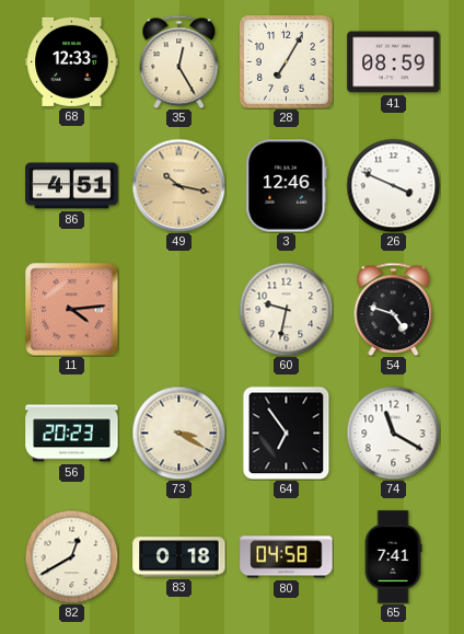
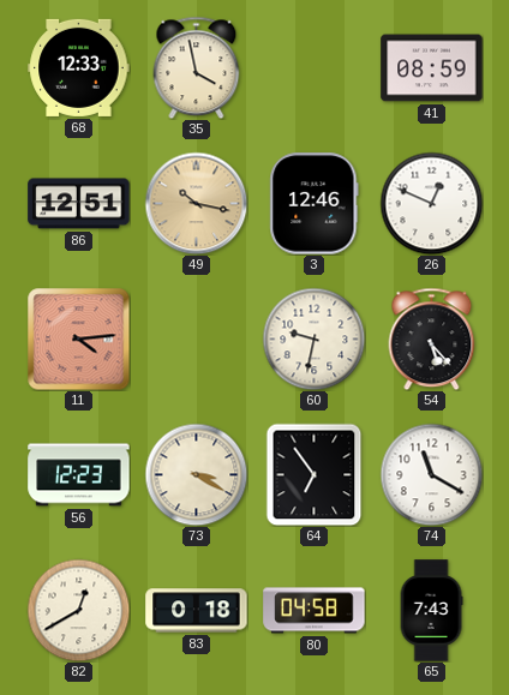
35: 12:25 -> 3:58 (197, 67)
28: 7:05 -> none (287, 62)
86: 4:51 -> 12:51 (79, 204)
26: 3:49 -> 12:49 (431, 203)
54: 4:48 -> 5:23 (432, 338)
56: 20:23 -> 12:23 (79, 475)
65: 7:41 -> 7:43 (431, 611)
